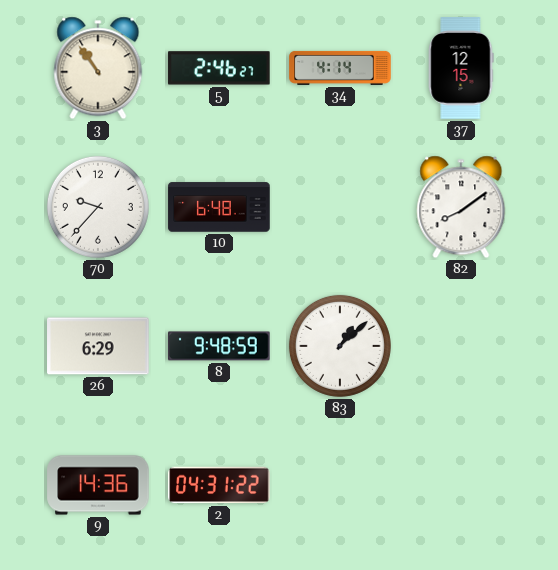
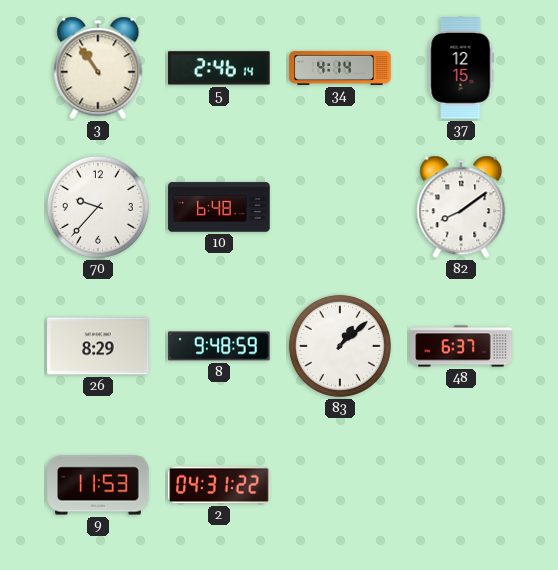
5: 2:46:27 -> 2:46:14 (219, 68)
26: 6:29 -> 8:29 (98, 346)
48: none -> 6:37 (461, 346)
9: 14:36 -> 11:53 (98, 485)
